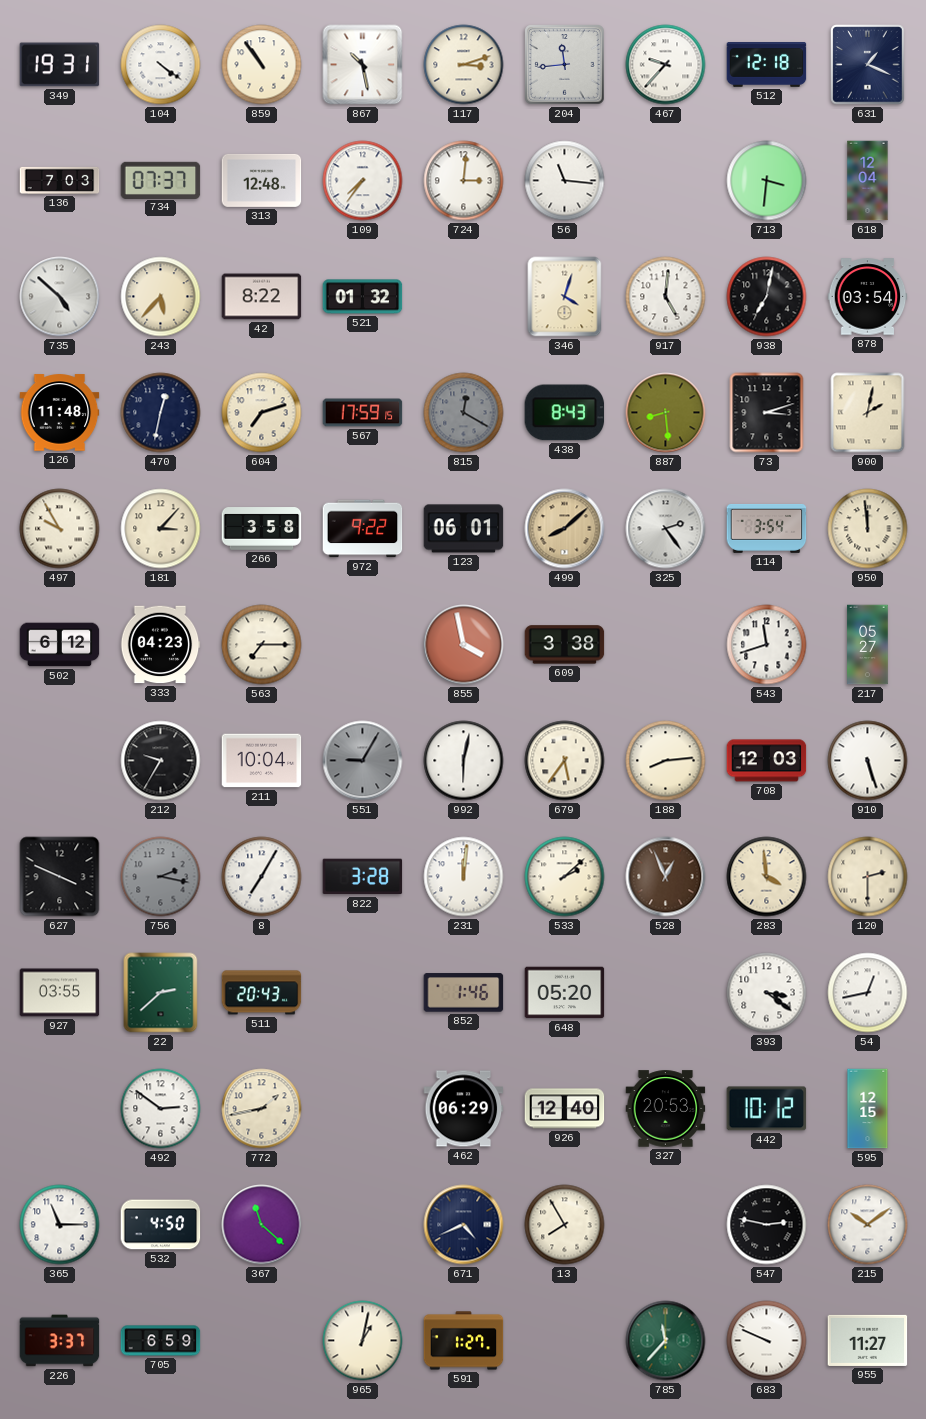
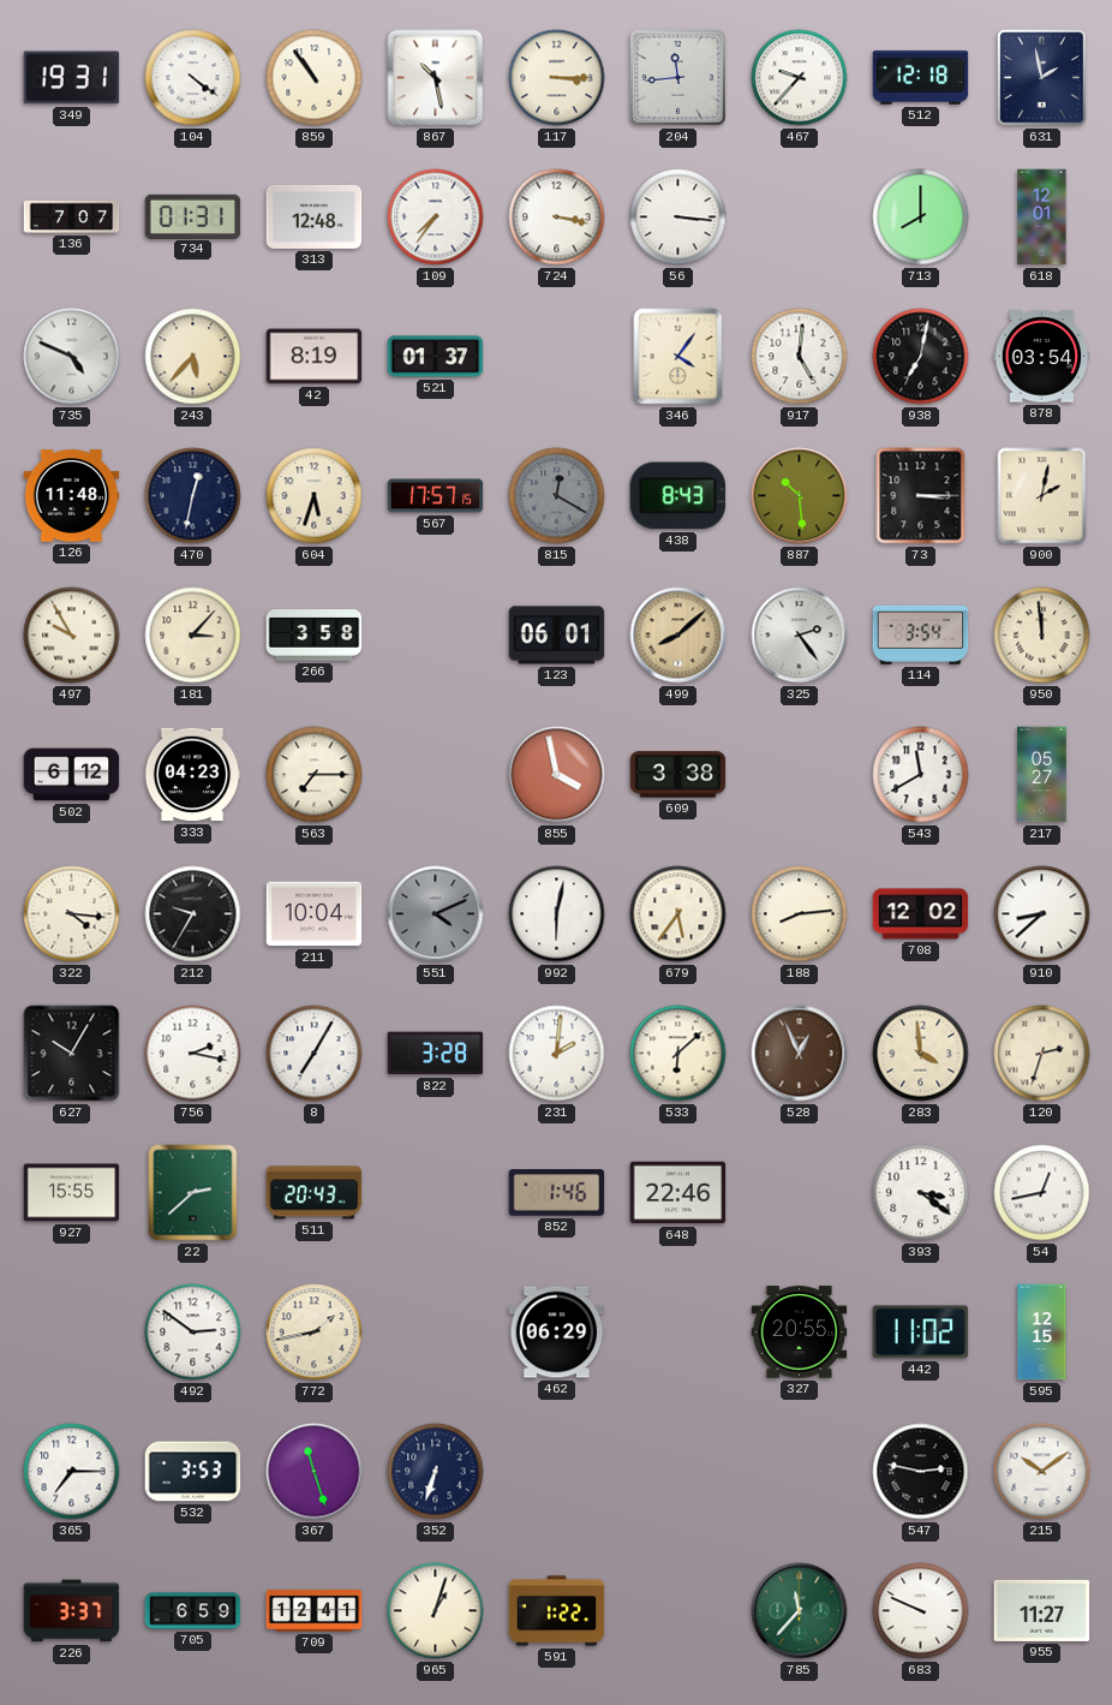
117: 3:12 -> 3:15 (557, 78)
631: 1:19 -> 1:58 (1042, 78)
136: 7:03 -> 7:07 (72, 216)
734: 07:37 -> 01:31 (193, 216)
724: 3:01 -> 3:17 (557, 217)
56: 11:16 -> 3:16 (678, 217)
713: 3:31 -> 8:00 (921, 217)
618: 12:04 -> 12:01 (1042, 217)
735: 4:52 -> 4:49 (72, 357)
42: 8:22 -> 8:19 (315, 357)
521: 01:32 -> 01:37 (436, 357)
346: 4:03 -> 4:06 (678, 357)
604: 7:12 -> 5:33 (315, 496)
567: 17:59 -> 17:57 (436, 496)
887: 8:29 -> 10:29 (800, 496)
73: 3:12 -> 3:15 (921, 496)
972: 9:22 -> none (363, 529)
543: 11:42 -> 11:40 (921, 775)
322: none -> 4:16 (72, 914)
551: 9:05 -> 4:11 (436, 914)
708: 12:03 -> 12:02 (921, 914)
910: 5:27 -> 8:38 (1042, 914)
627: 3:49 -> 10:05 (72, 1054)
756 dial: grey -> white (193, 1054)
231: 12:01 -> 2:01 (557, 1054)
533: 2:08 -> 6:08 (678, 1054)
120: 2:30 -> 2:33 (1042, 1054)
927: 03:55 -> 15:55 (72, 1193)
648: 05:20 -> 22:46 (678, 1193)
926: 12:40 -> none (565, 1109)
327: 20:53 -> 20:55 (800, 1333)
442: 10:12 -> 11:02 (921, 1333)
365: 11:15 -> 7:15 (72, 1472)
532: 4:50 -> 3:53 (193, 1472)
367: 11:22 -> 11:27 (315, 1472)
352: none -> 6:33 (436, 1472)
671: 4:41 -> none (464, 1225)
13: 7:55 -> none (565, 1225)
709: none -> 12:41 (315, 1611)
965: 1:02 -> 1:03 (436, 1611)
591: 1:27 -> 1:22 (557, 1611)
